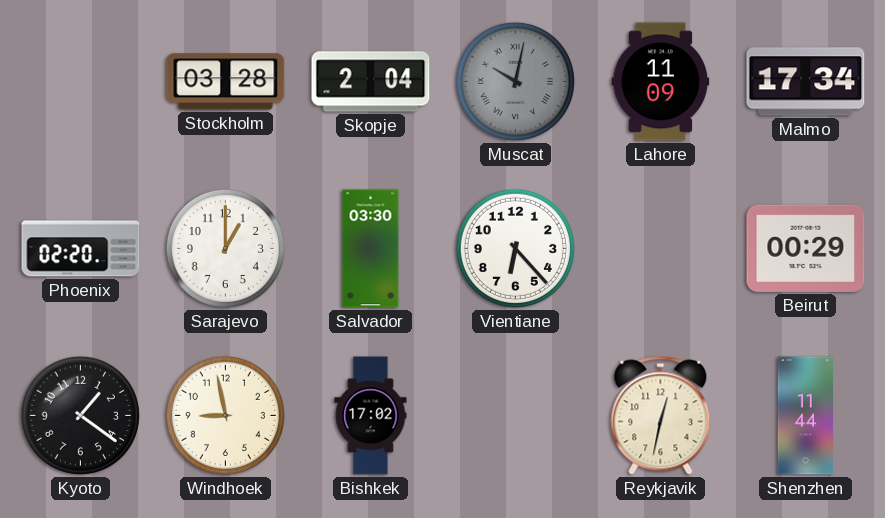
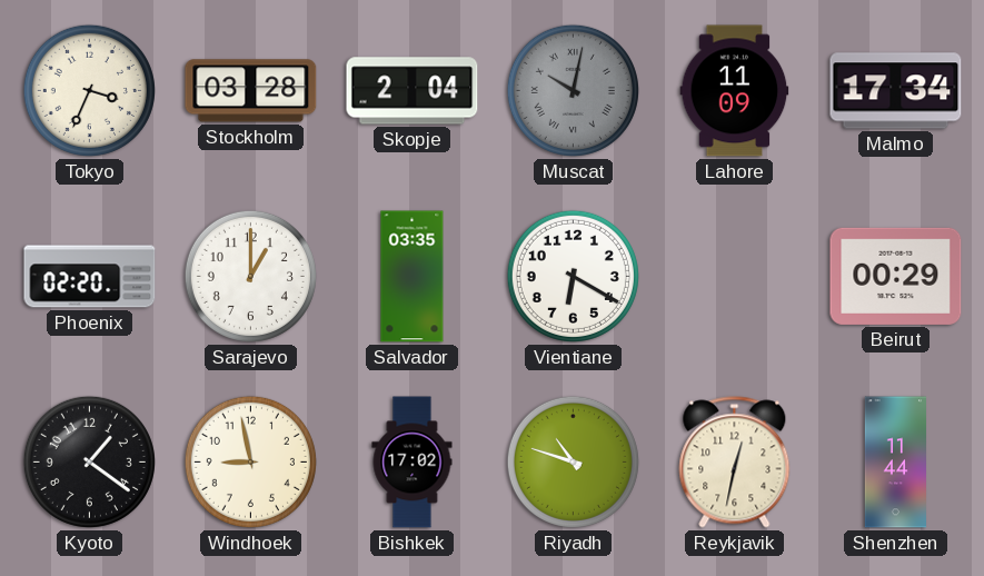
Tokyo: none -> 3:34 (89, 90)
Salvador: 03:30 -> 03:35 (413, 277)
Vientiane: 6:23 -> 6:20 (573, 276)
Riyadh: none -> 10:48 (573, 461)
